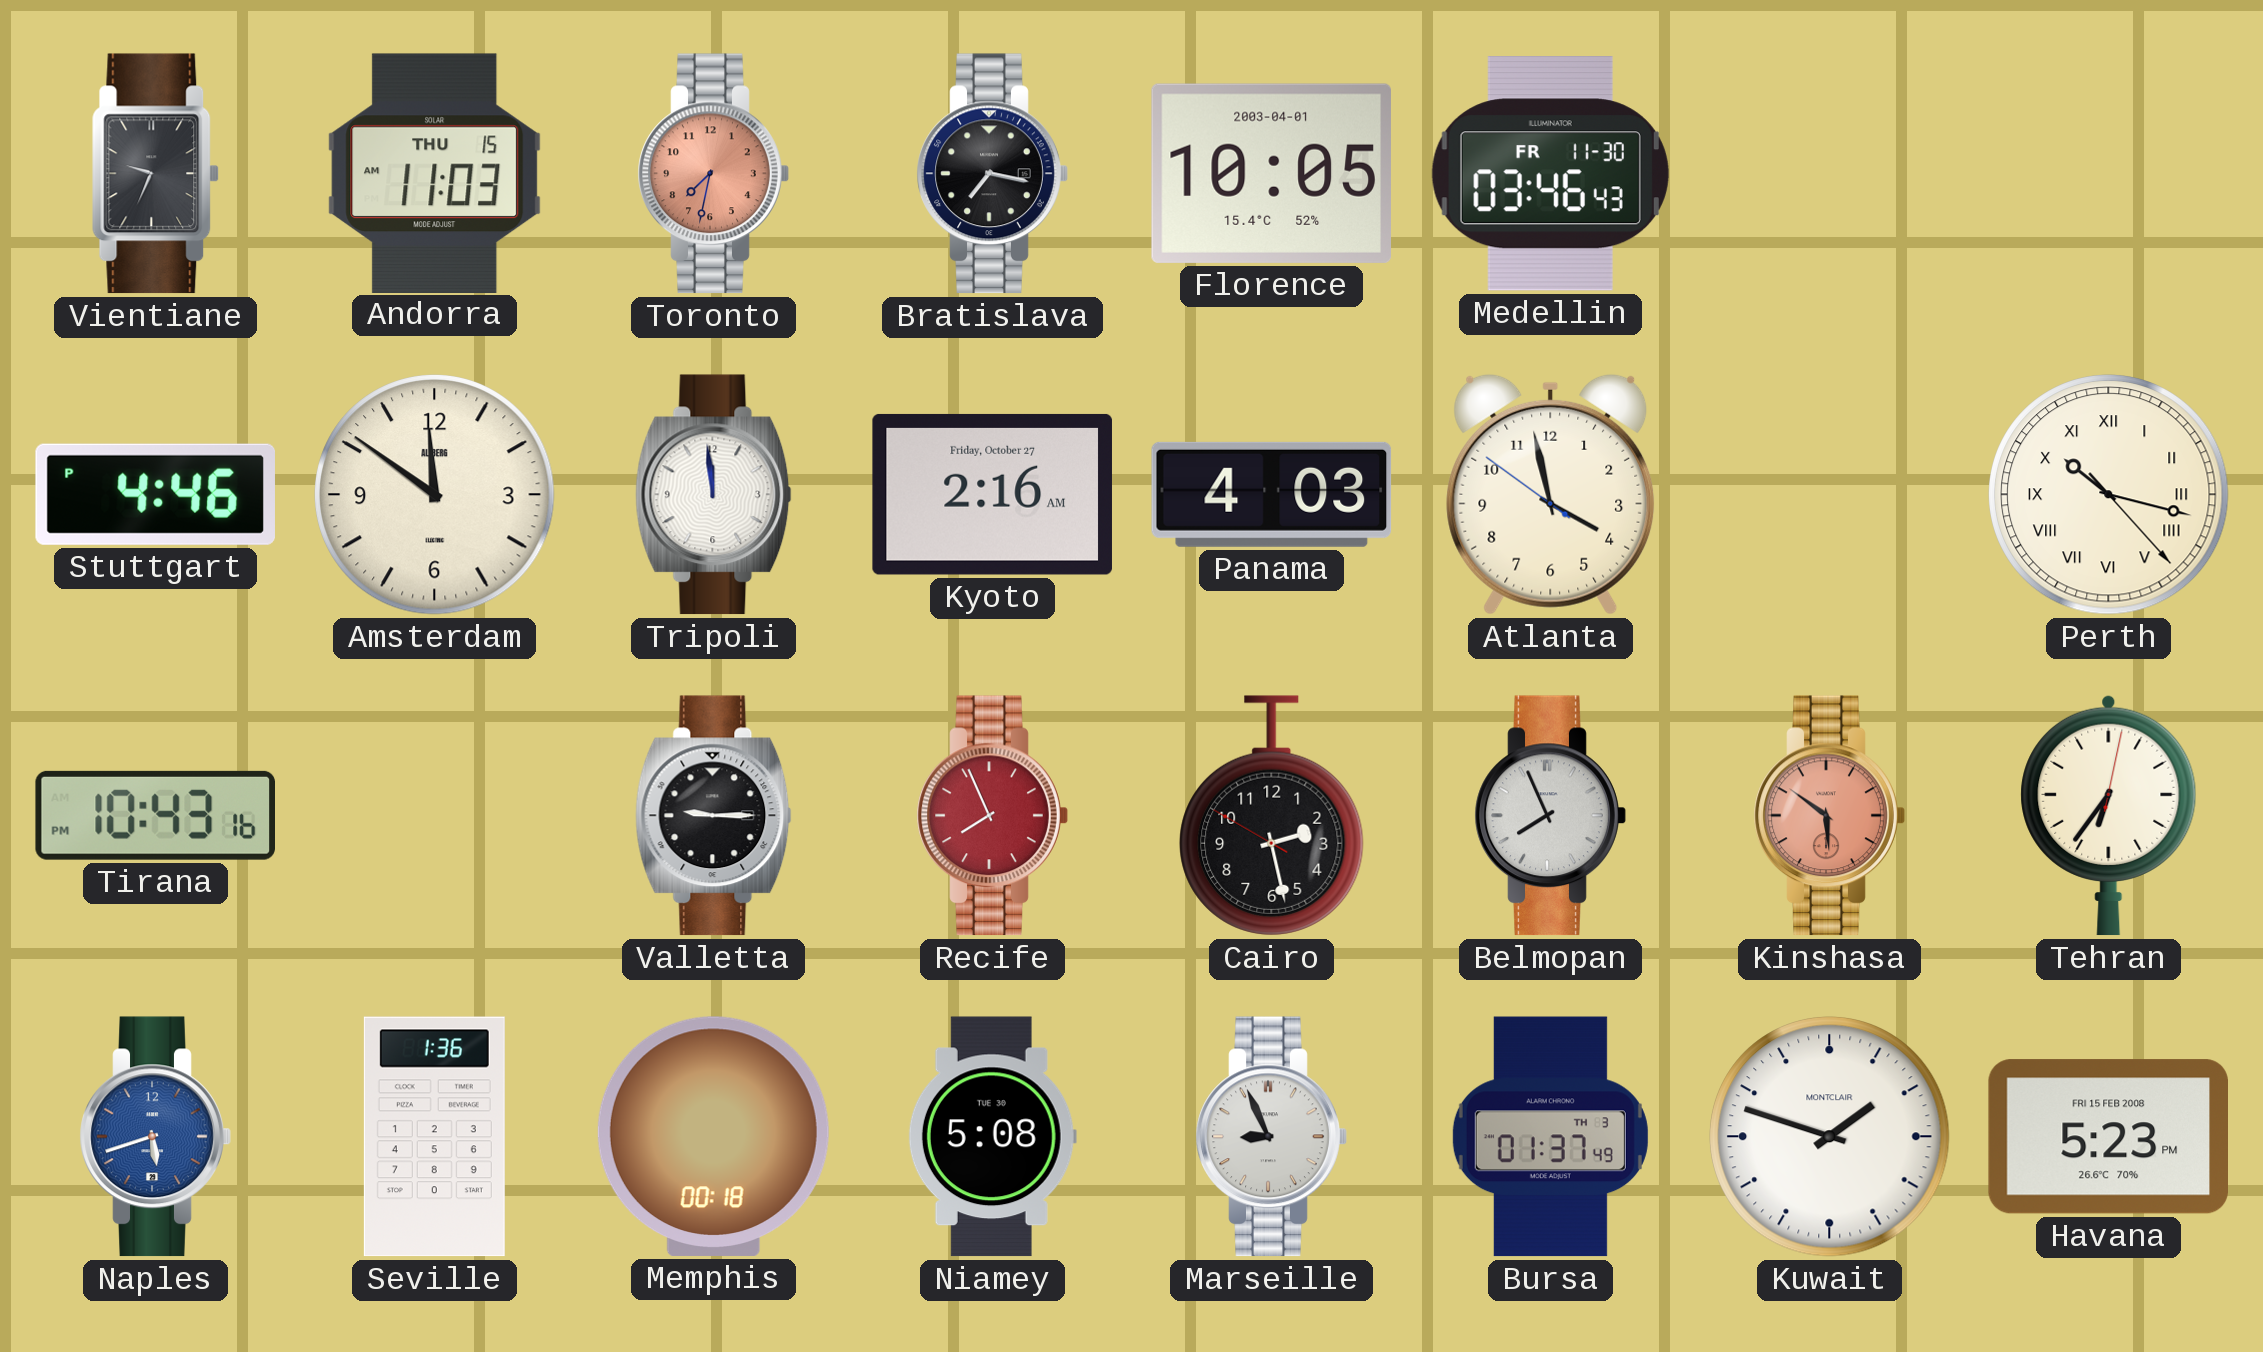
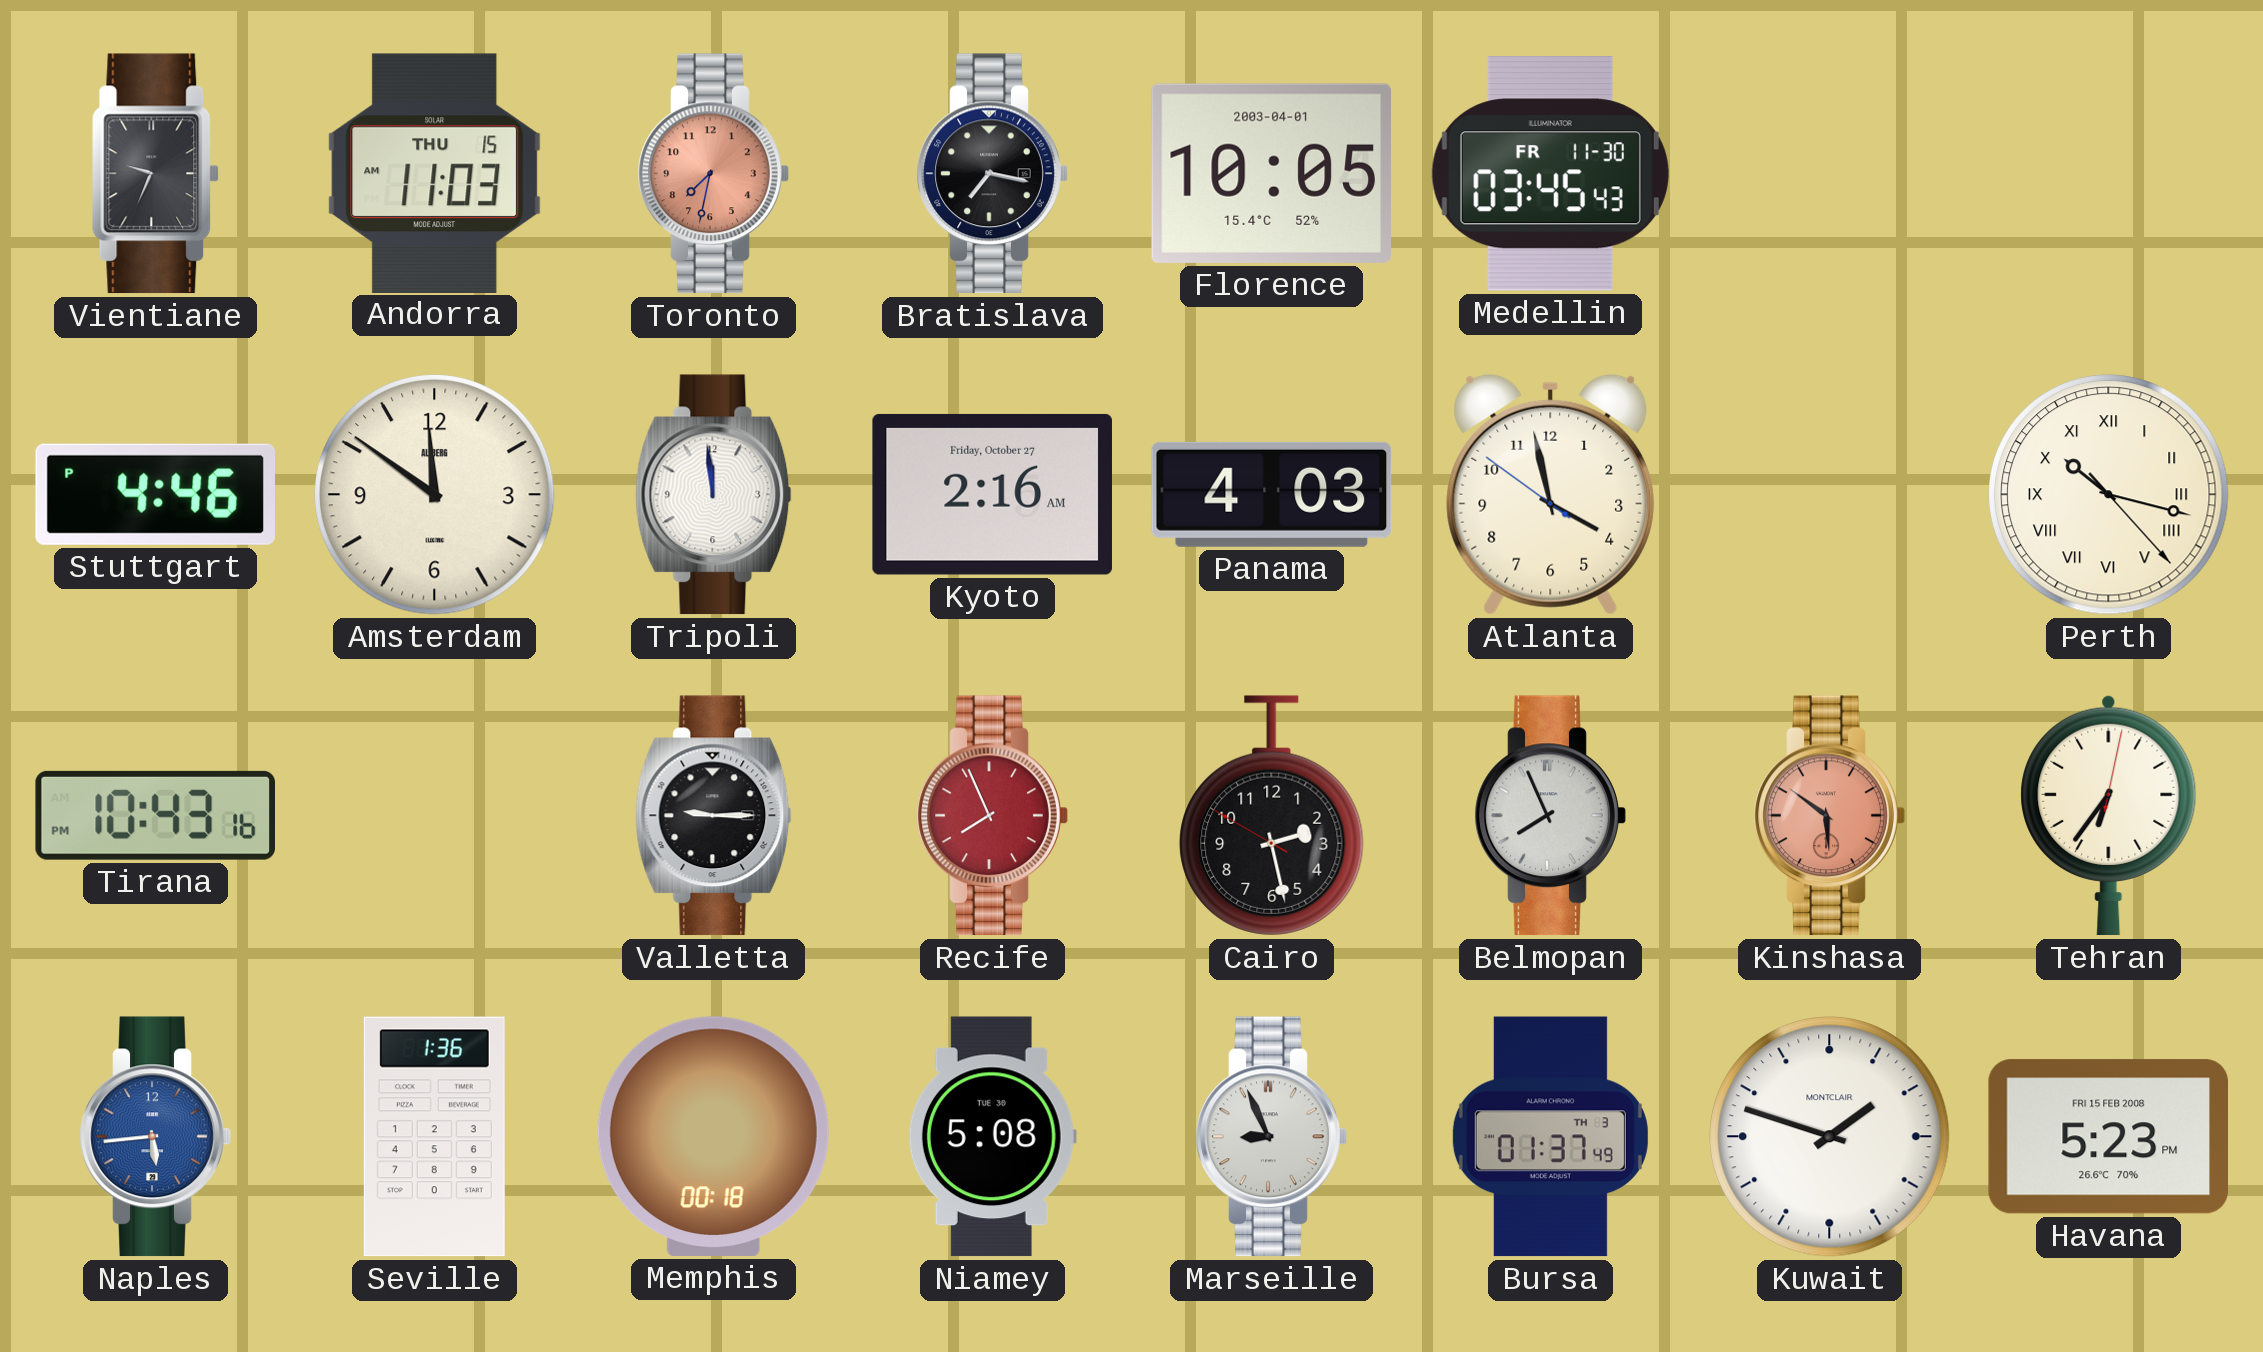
Medellin: 03:46 -> 03:45 (1550, 174)
Naples: 5:42 -> 5:44 (155, 1137)
